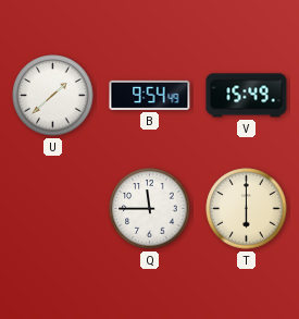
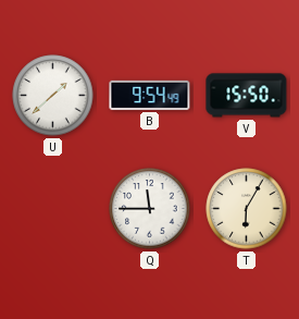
V: 15:49 -> 15:50 (247, 96)
T: 6:00 -> 6:05 (247, 209)
